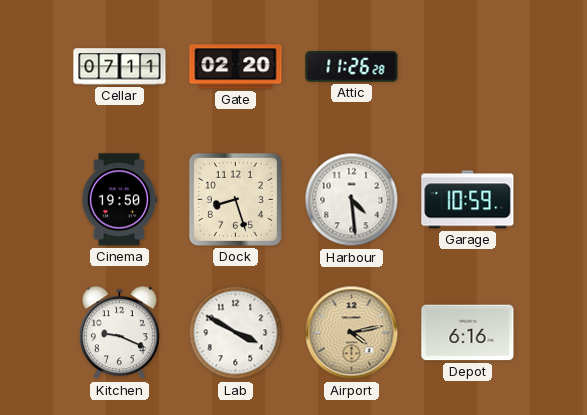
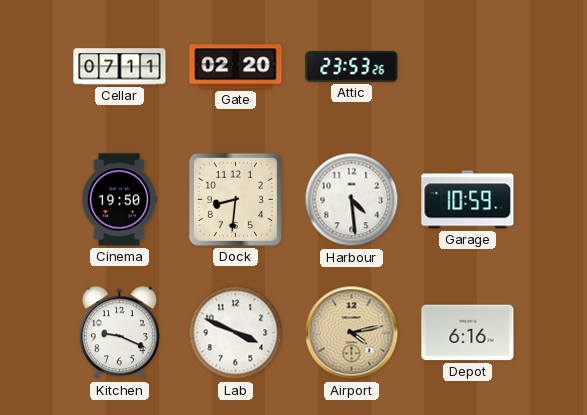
Attic: 11:26 -> 23:53 (352, 67)
Dock: 8:27 -> 8:31 (235, 199)
Lab: 3:50 -> 3:49 (236, 333)
